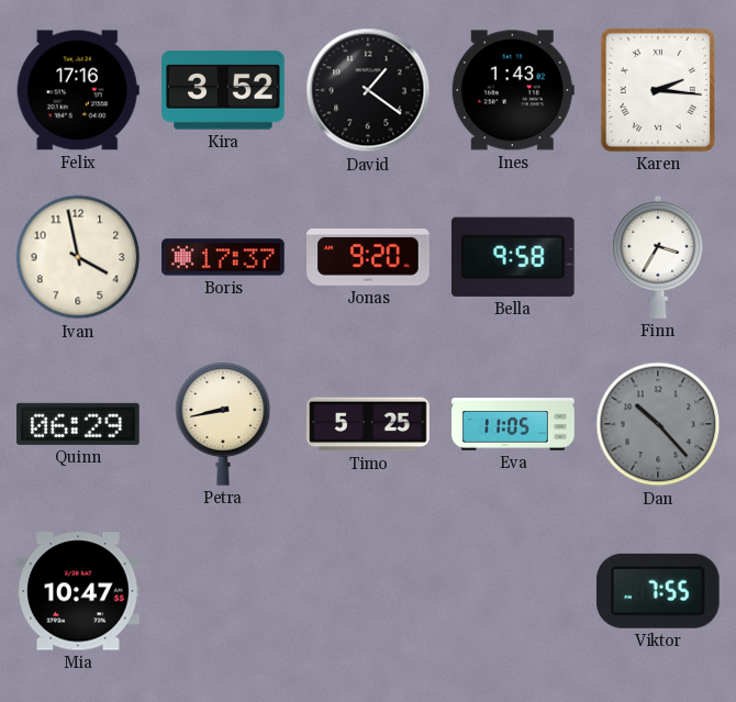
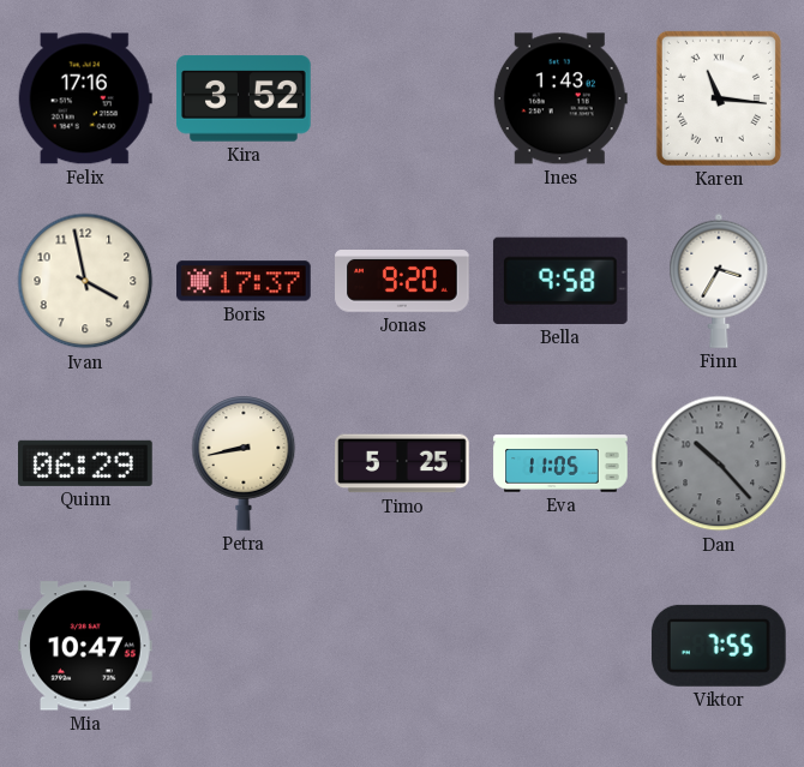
David: 1:21 -> none (368, 90)
Karen: 2:16 -> 11:16 (719, 98)
